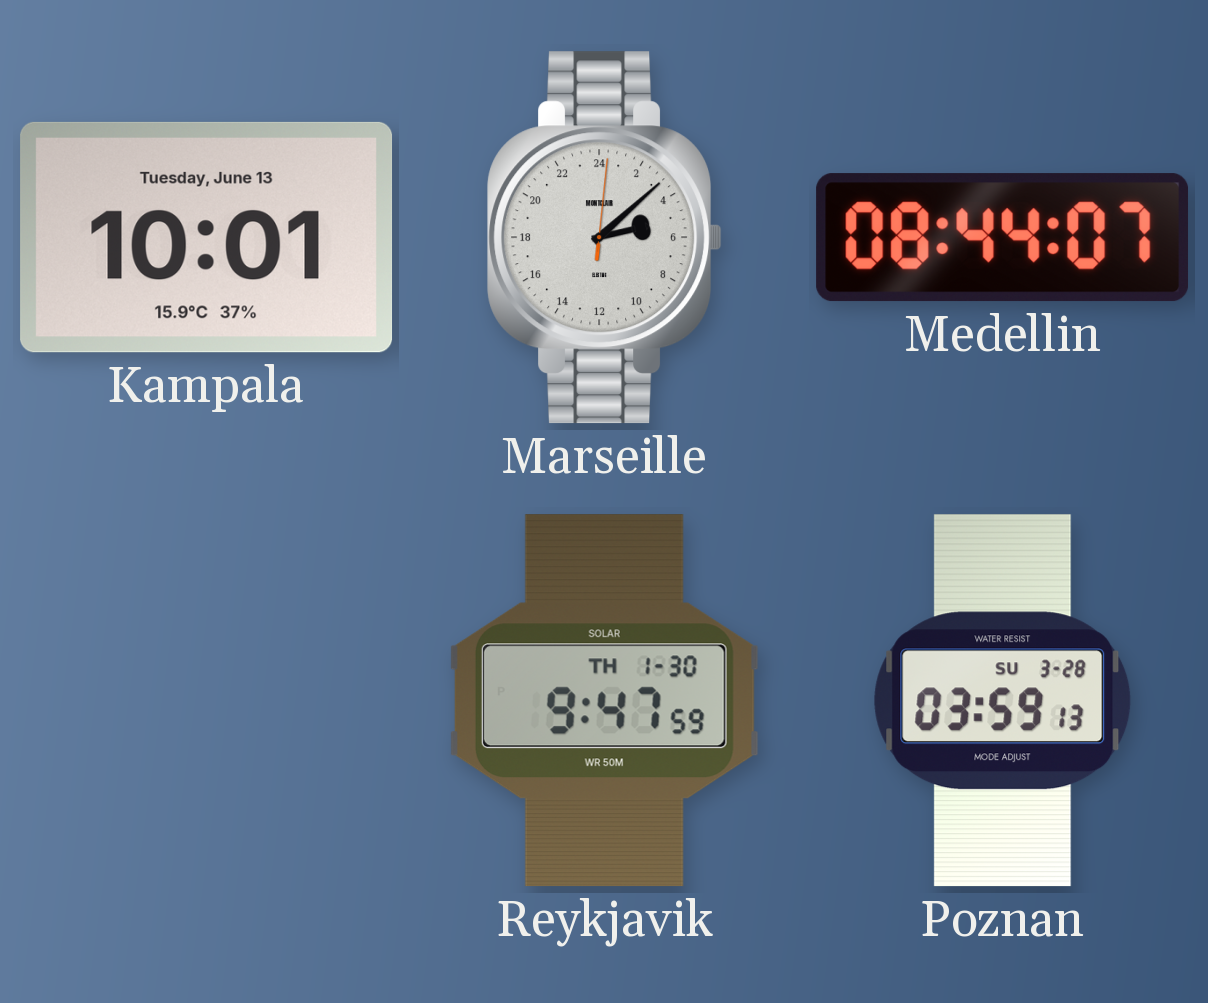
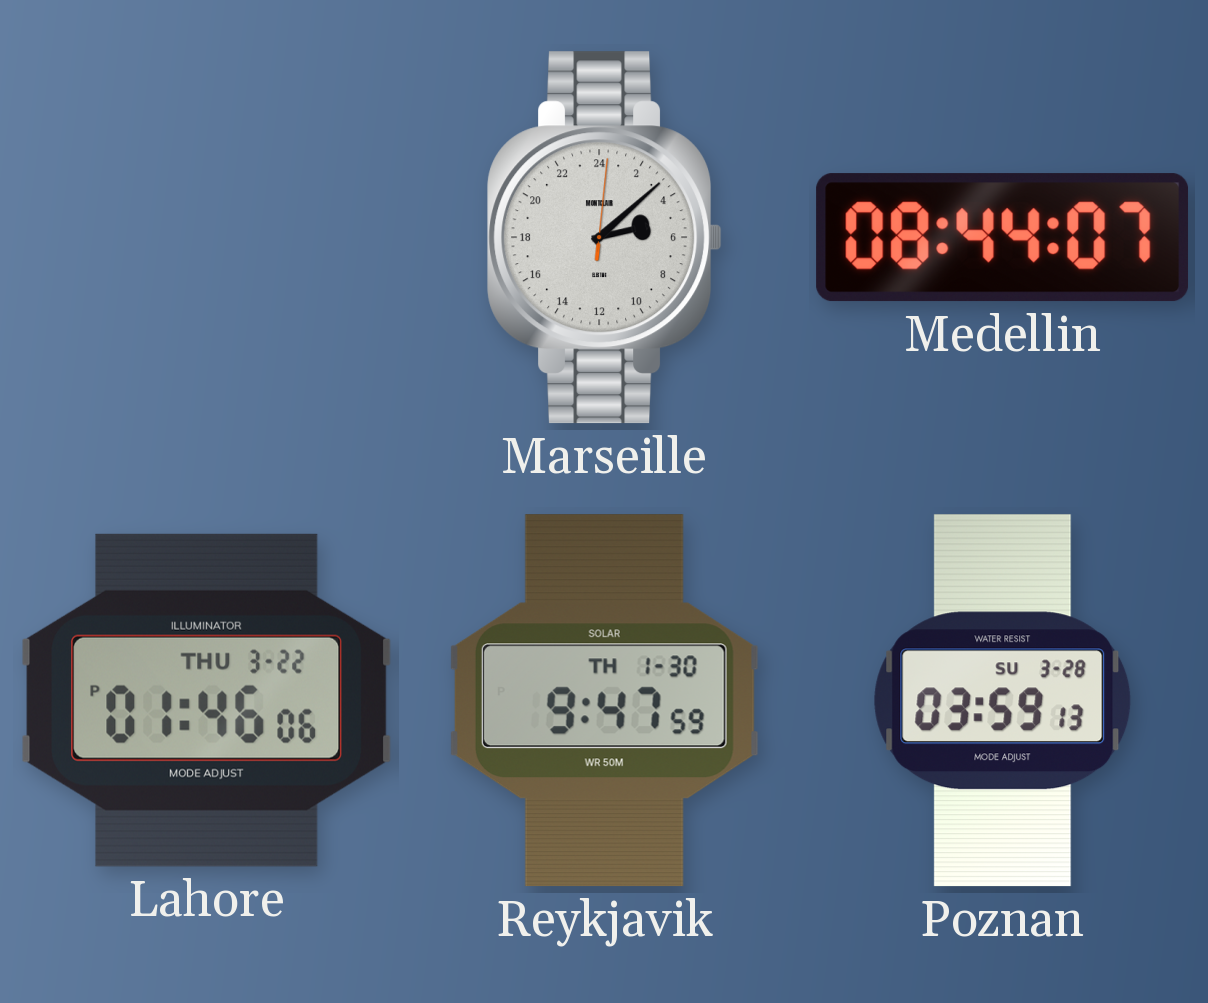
Kampala: 10:01 -> none (207, 237)
Lahore: none -> 01:46 (207, 700)
